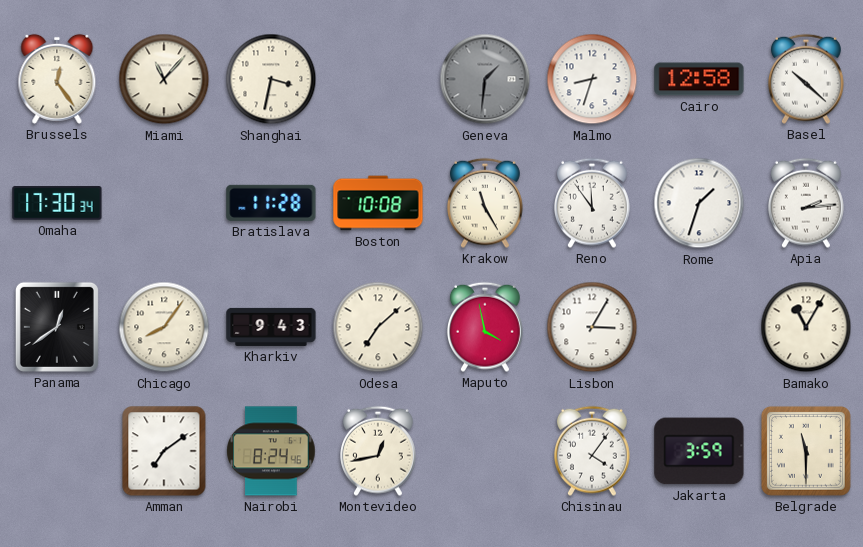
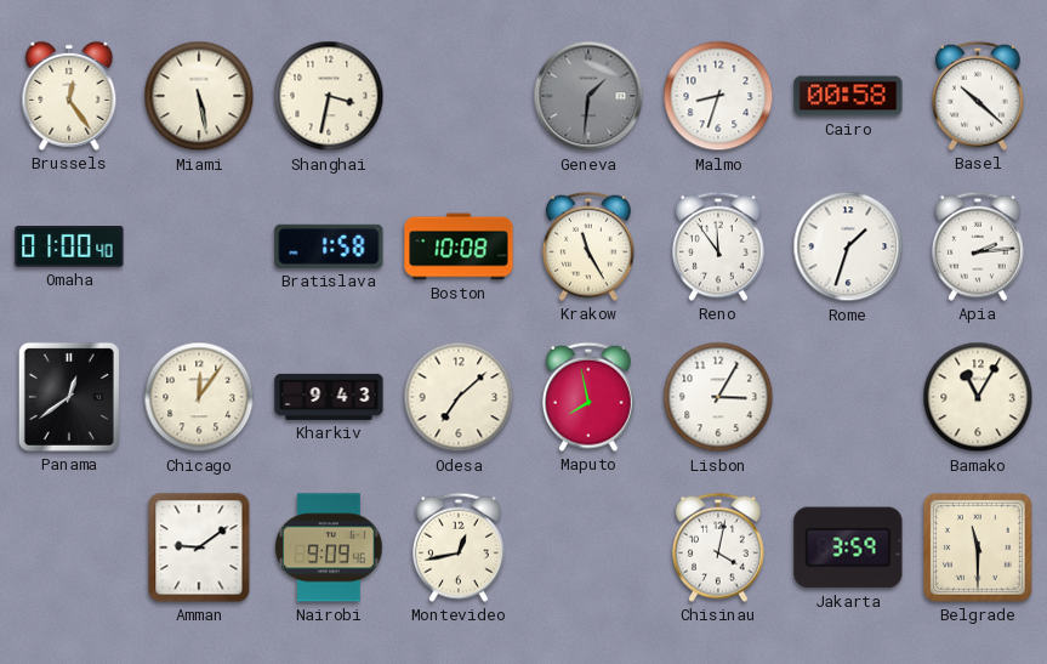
Miami: 11:07 -> 5:28 (199, 96)
Cairo: 12:58 -> 00:58 (848, 96)
Omaha: 17:30 -> 01:00 (69, 246)
Bratislava: 11:28 -> 1:58 (329, 246)
Chicago: 8:06 -> 12:06 (199, 397)
Maputo: 3:58 -> 7:58 (590, 397)
Amman: 7:09 -> 9:09 (199, 547)
Nairobi: 8:24 -> 9:09 (329, 547)
Chisinau: 4:06 -> 4:02 (719, 547)
